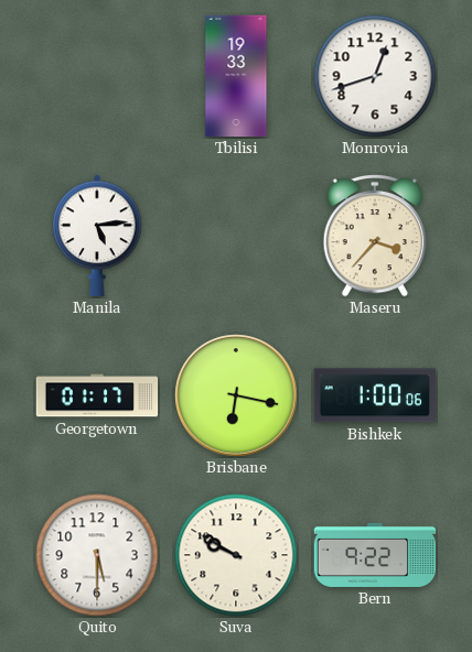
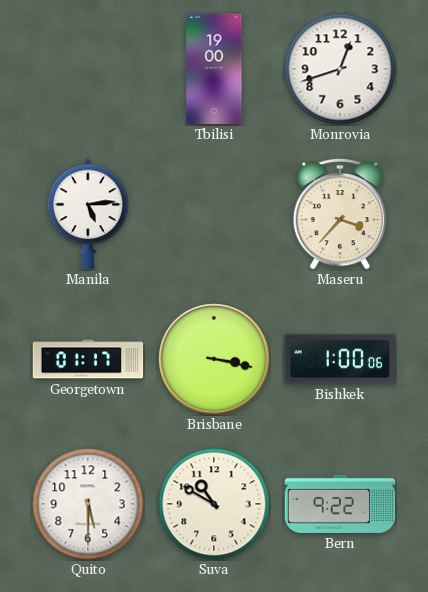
Tbilisi: 19:33 -> 19:00 (214, 69)
Brisbane: 6:17 -> 3:17 (214, 359)
Suva: 9:50 -> 10:50 (214, 504)
